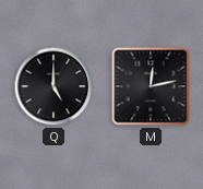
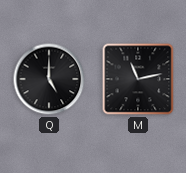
M: 12:13 -> 11:13 (138, 79)
